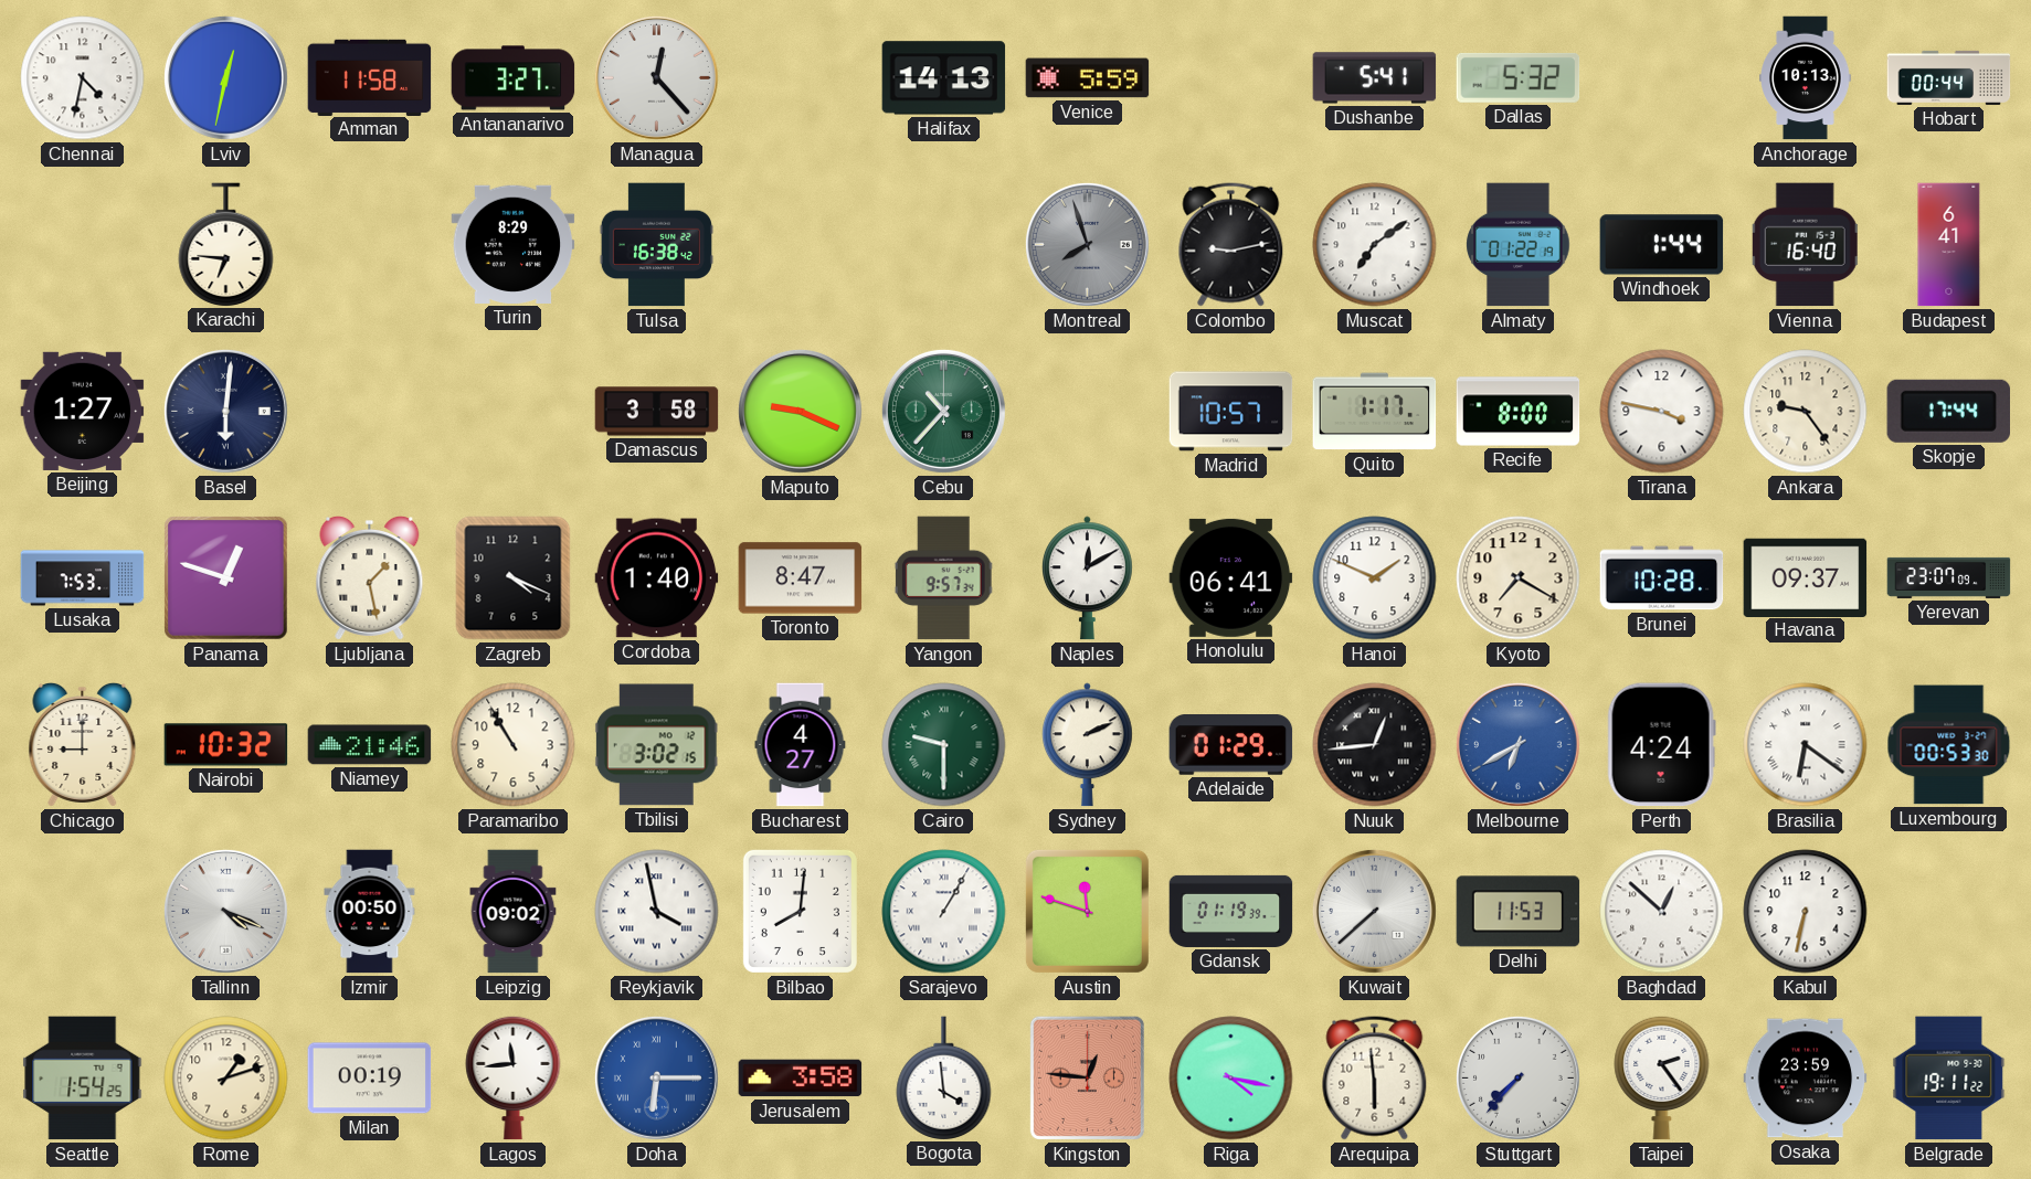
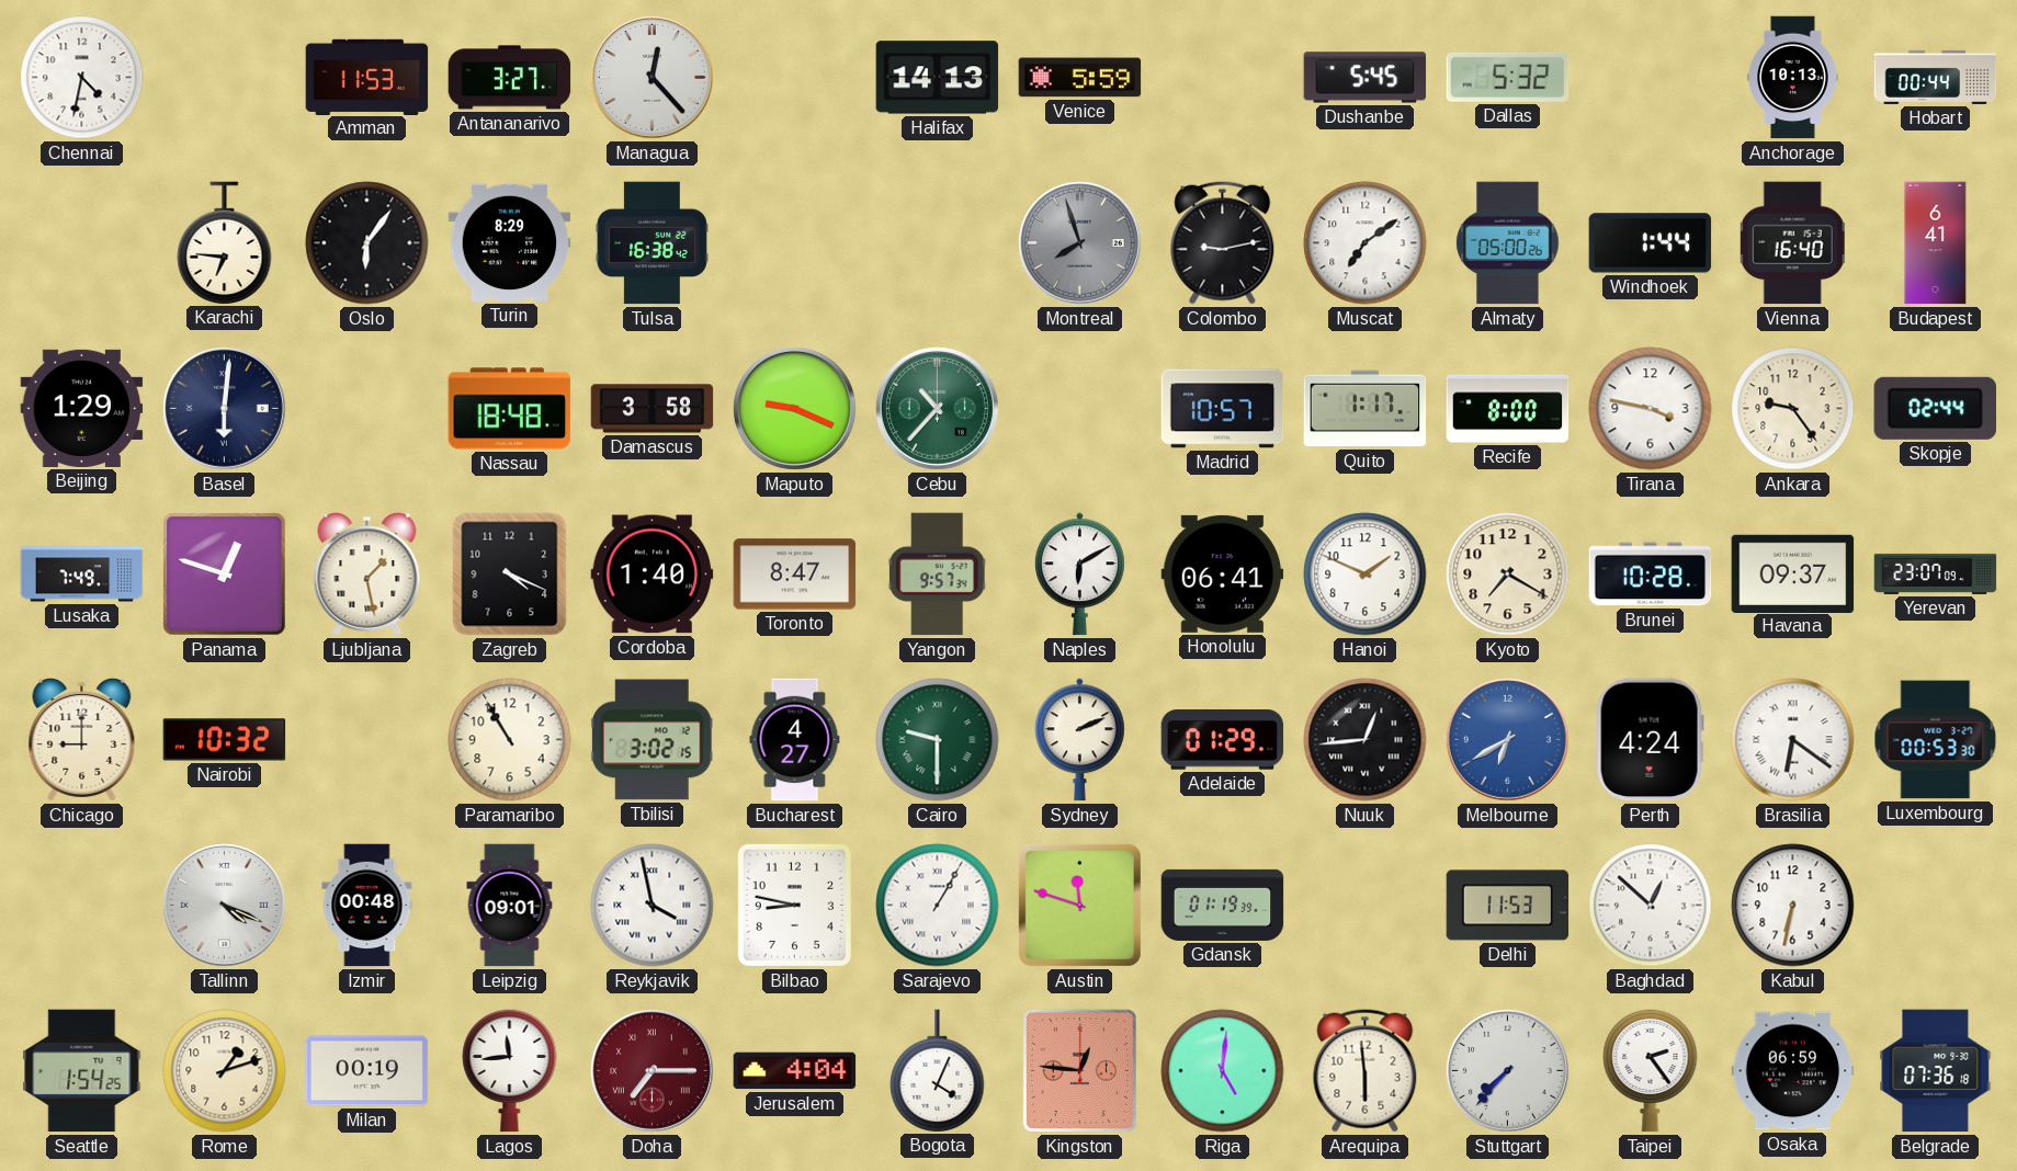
Lviv: 12:32 -> none (225, 77)
Amman: 11:58 -> 11:53 (367, 77)
Dushanbe: 5:41 -> 5:45 (1366, 78)
Oslo: none -> 6:06 (367, 243)
Almaty: 01:22 -> 05:00 (1508, 243)
Beijing: 1:27 -> 1:29 (82, 408)
Nassau: none -> 18:48 (510, 409)
Skopje: 17:44 -> 02:44 (1935, 408)
Lusaka: 7:53 -> 7:49 (82, 575)
Naples: 12:10 -> 6:10 (1080, 575)
Niamey: 21:46 -> none (370, 745)
Izmir: 00:50 -> 00:48 (367, 906)
Leipzig: 09:02 -> 09:01 (510, 906)
Bilbao: 8:01 -> 8:47 (794, 905)
Kuwait: 7:38 -> none (1374, 911)
Doha: 6:15 -> 7:15 (651, 1070)
Doha dial: blue -> burgundy (651, 1070)
Jerusalem: 3:58 -> 4:04 (795, 1071)
Bogota: 3:59 -> 4:04 (938, 1070)
Riga: 4:17 -> 5:01 (1223, 1071)
Osaka: 23:59 -> 06:59 (1793, 1071)
Belgrade: 19:11 -> 07:36 (1936, 1071)
